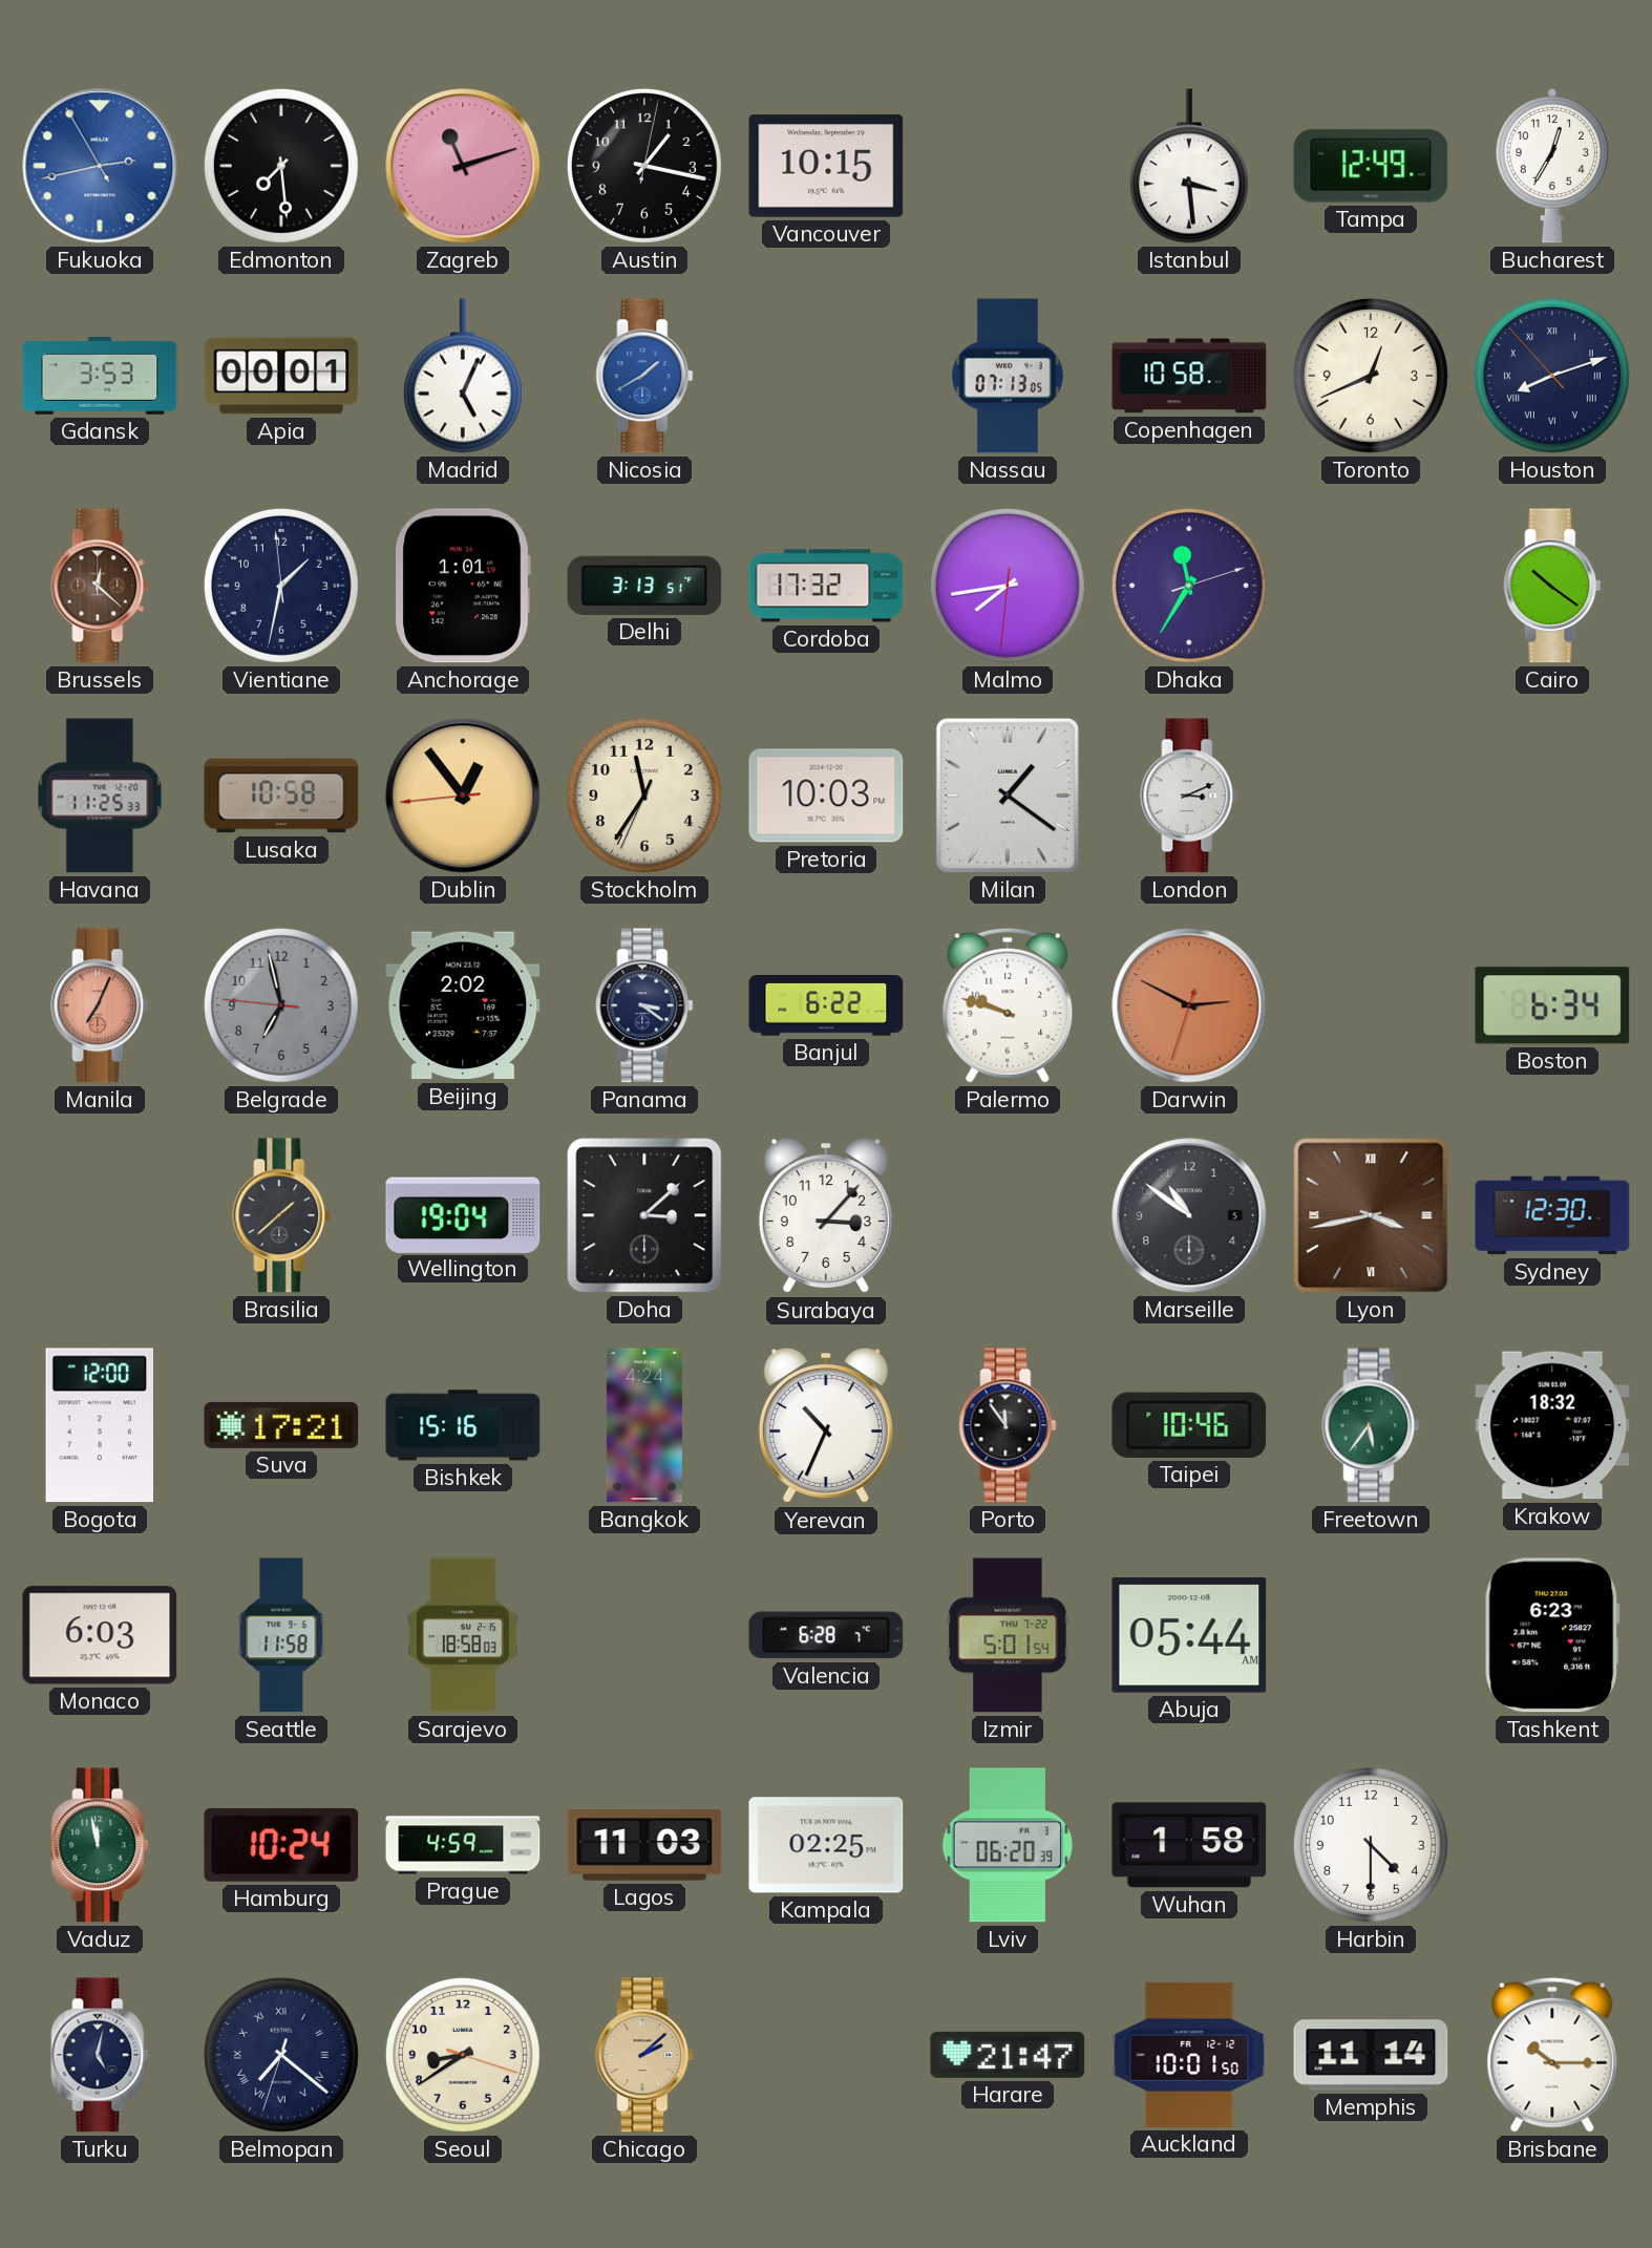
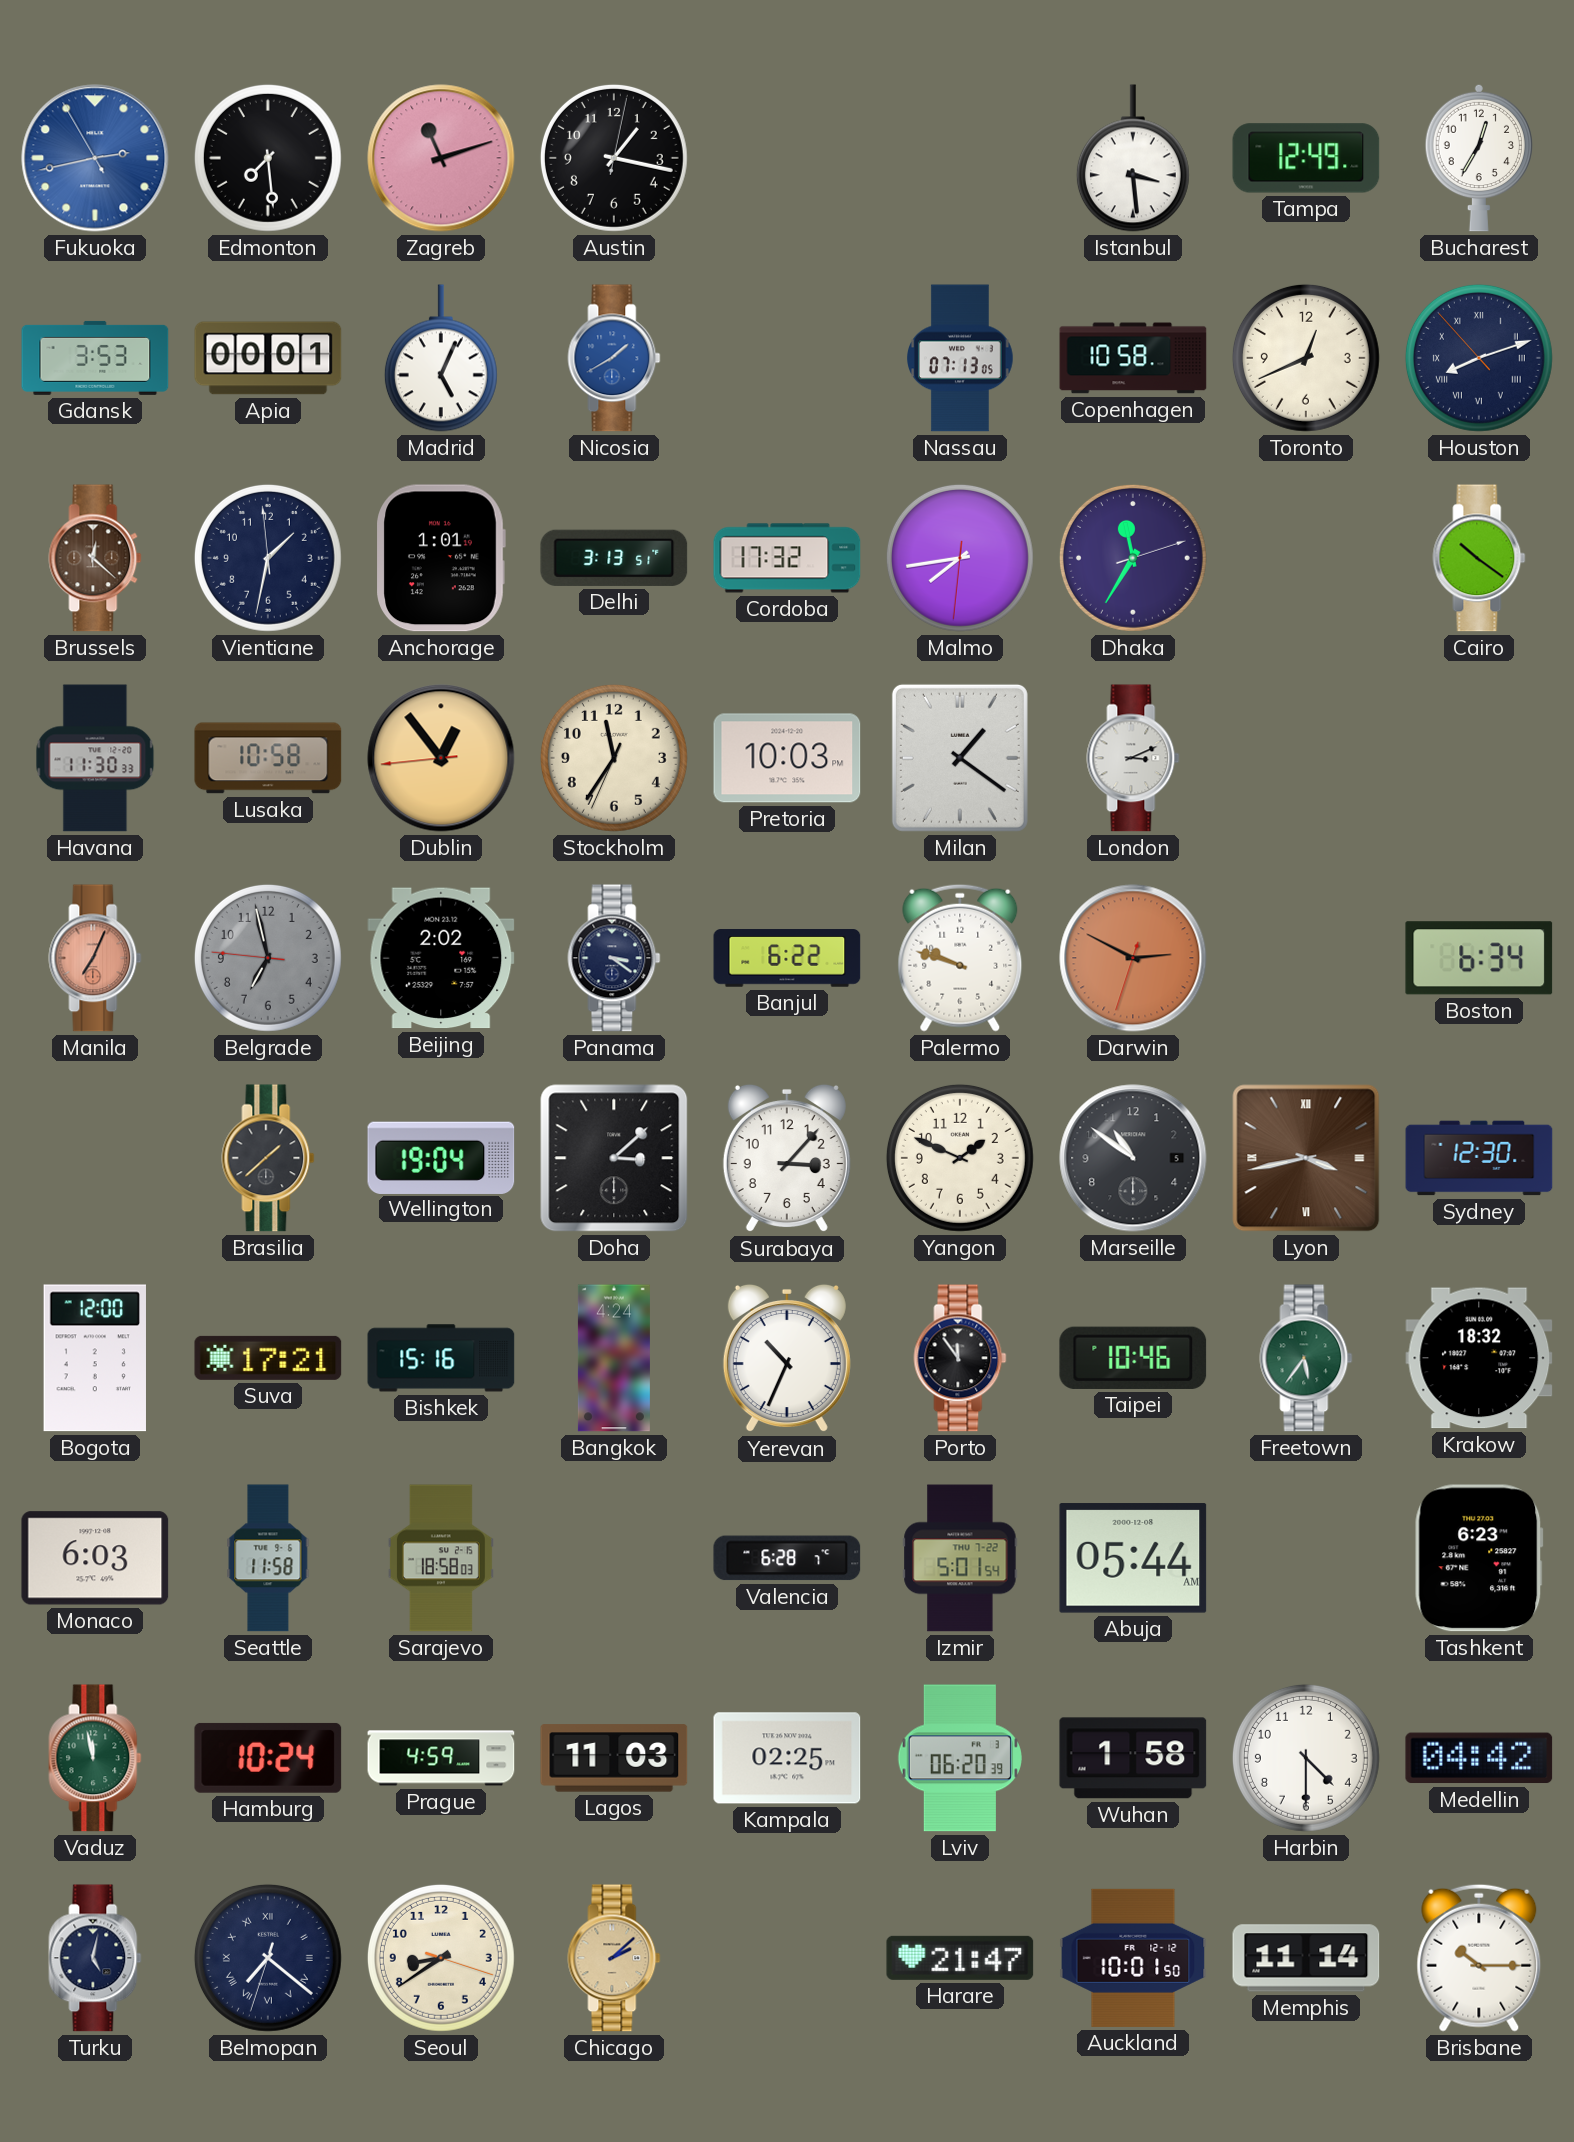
Vancouver: 10:15 -> none (826, 166)
Havana: 11:25 -> 11:30 (95, 758)
Yangon: none -> 1:49 (960, 1158)
Medellin: none -> 04:42 (1479, 1758)
